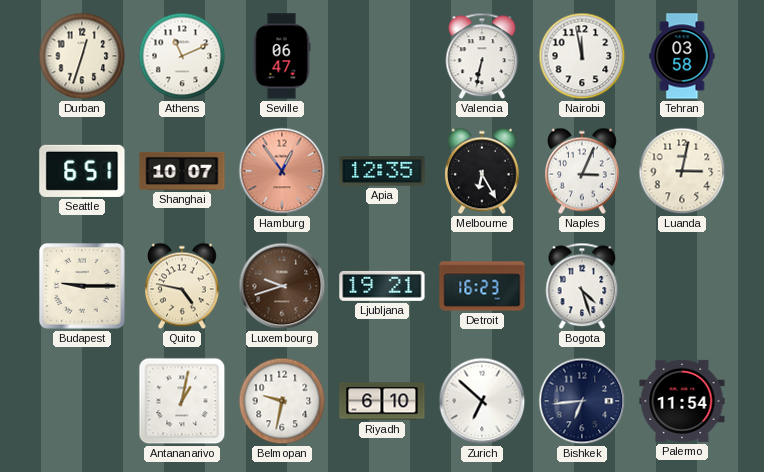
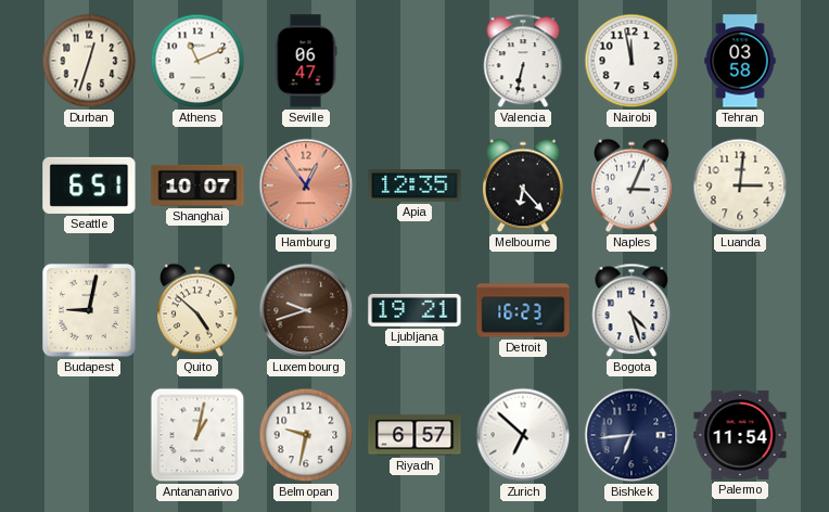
Melbourne: 6:25 -> 6:23 (524, 185)
Luanda: 3:02 -> 3:01 (740, 185)
Budapest: 9:15 -> 9:02 (89, 310)
Quito: 4:47 -> 4:52 (199, 310)
Riyadh: 6:10 -> 6:57 (414, 435)
